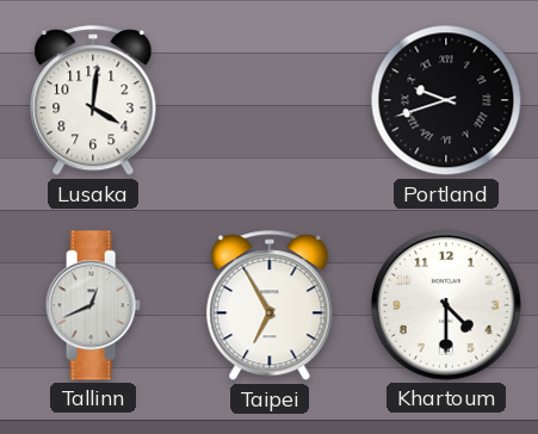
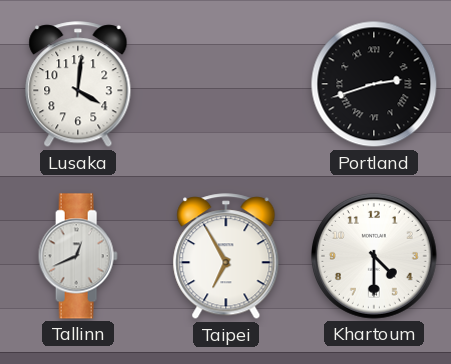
Portland: 9:42 -> 2:42 (374, 84)
